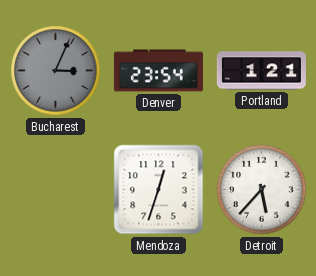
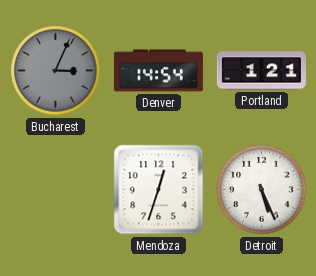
Denver: 23:54 -> 14:54 (158, 71)
Detroit: 5:37 -> 5:26 (262, 190)
